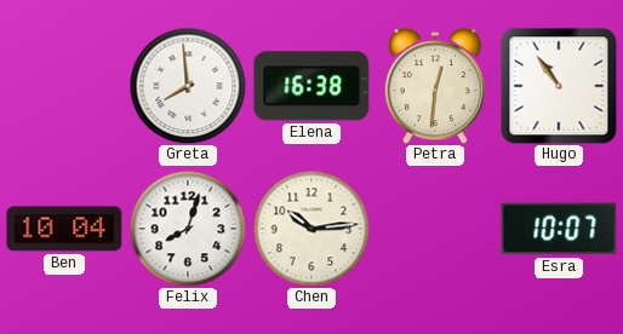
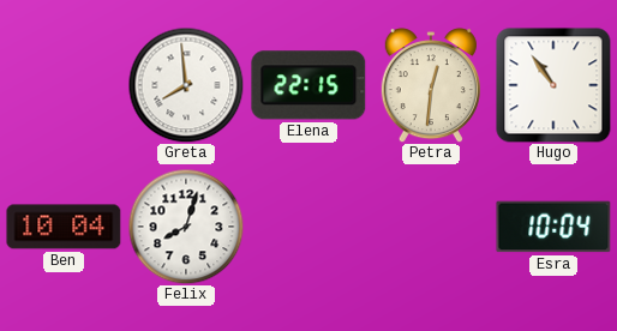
Elena: 16:38 -> 22:15 (308, 85)
Chen: 10:14 -> none (311, 229)
Esra: 10:07 -> 10:04 (553, 227)
